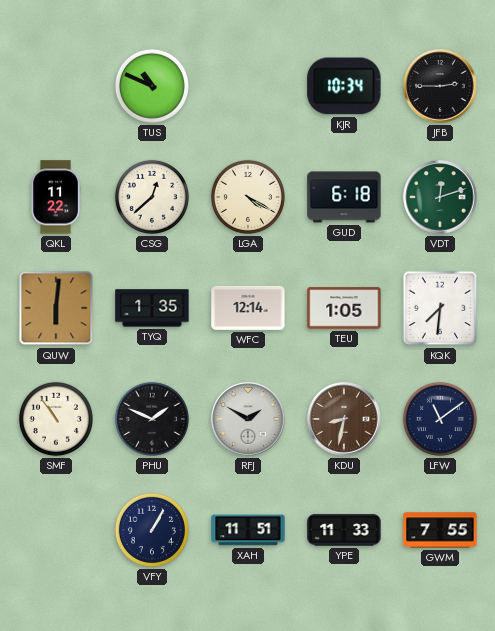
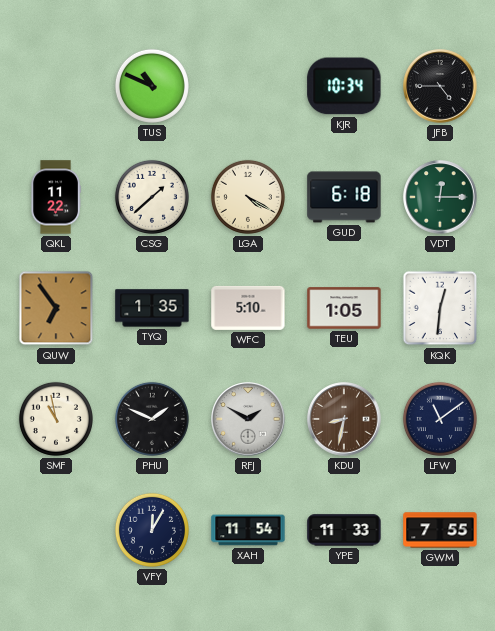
JFB: 2:45 -> 4:45 (440, 86)
CSG: 12:38 -> 1:38 (152, 197)
VDT: 12:12 -> 12:15 (440, 197)
QUW: 6:01 -> 6:54 (56, 308)
WFC: 12:14 -> 5:10 (248, 308)
KQK: 7:31 -> 12:31 (440, 308)
SMF: 10:54 -> 10:58 (56, 419)
VFY: 1:05 -> 12:05 (152, 530)
XAH: 11:51 -> 11:54 (248, 530)
